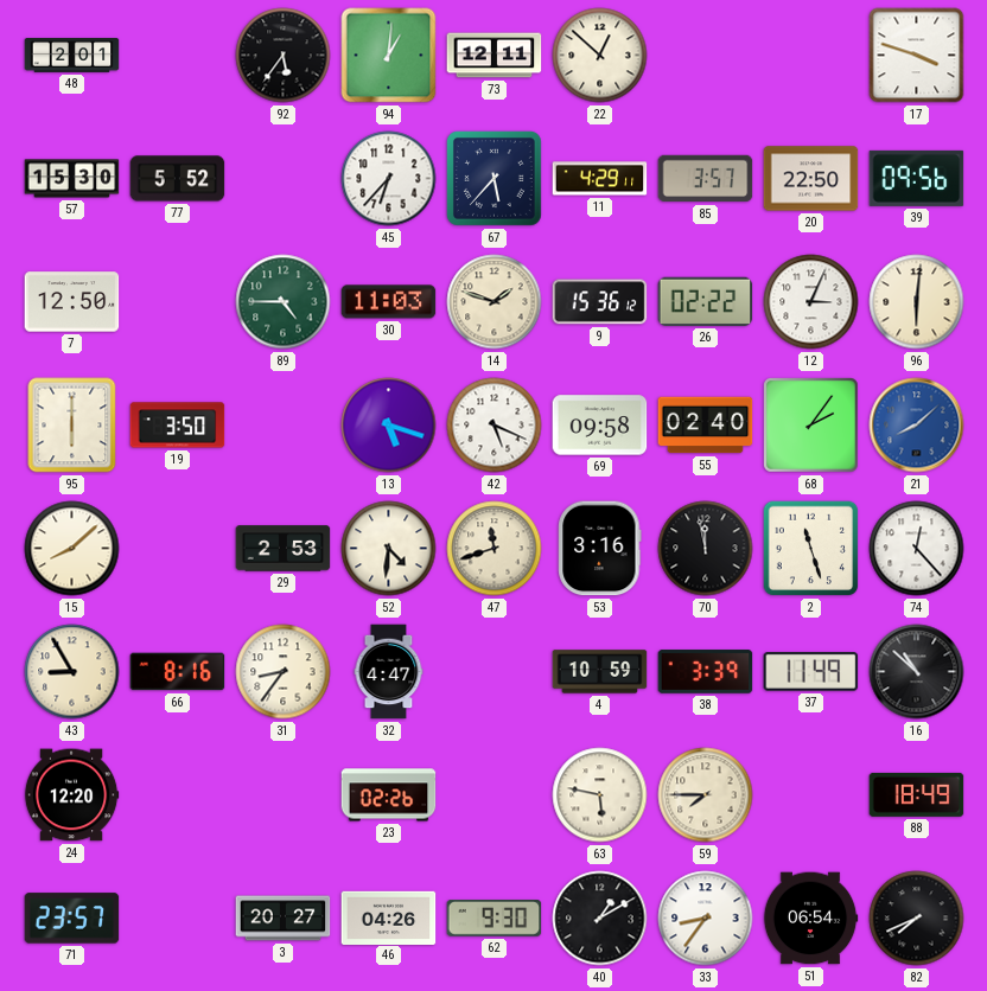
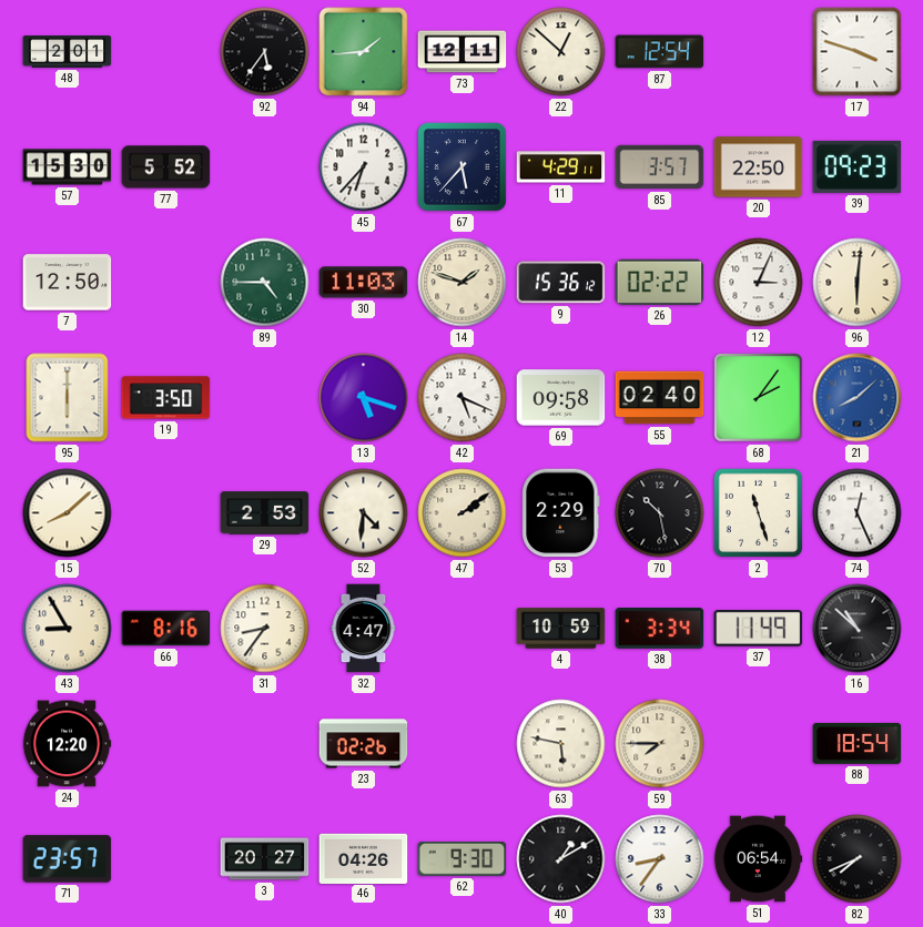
94: 1:01 -> 1:44 (364, 52)
87: none -> 12:54 (660, 52)
39: 09:56 -> 09:23 (858, 166)
47: 11:42 -> 2:09 (463, 513)
53: 3:16 -> 2:29 (561, 513)
70: 11:58 -> 10:28 (660, 513)
74: 12:23 -> 12:26 (858, 513)
38: 3:39 -> 3:34 (660, 629)
88: 18:49 -> 18:54 (858, 743)
